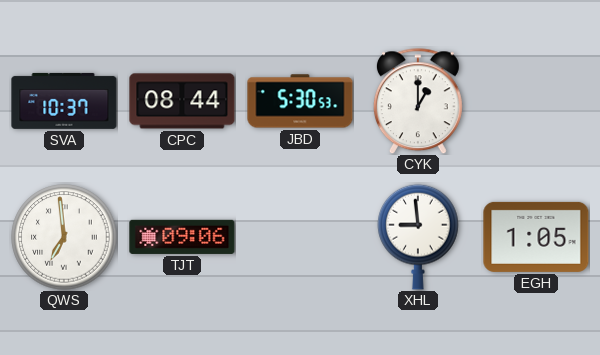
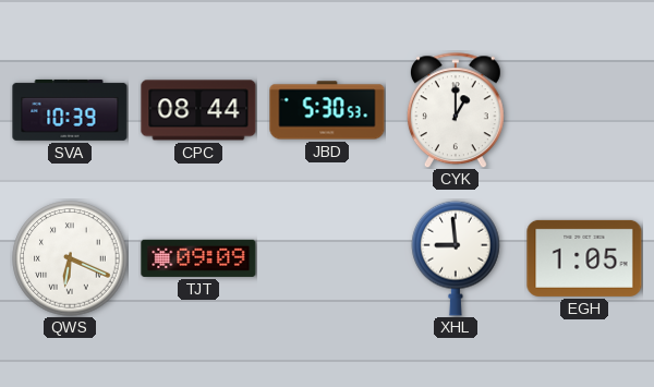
SVA: 10:37 -> 10:39 (70, 110)
QWS: 6:59 -> 6:19 (70, 258)
TJT: 09:06 -> 09:09 (198, 258)
